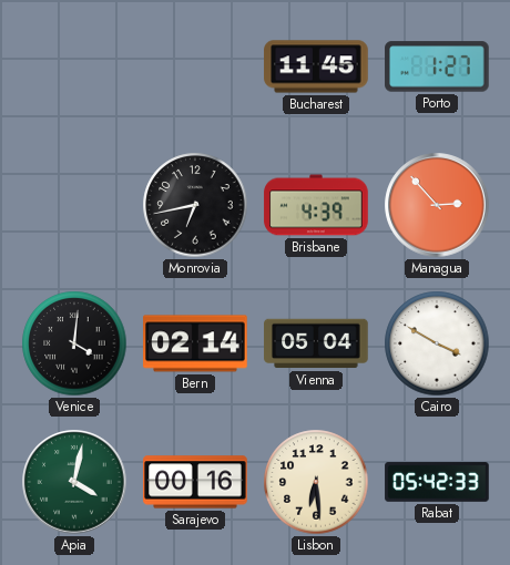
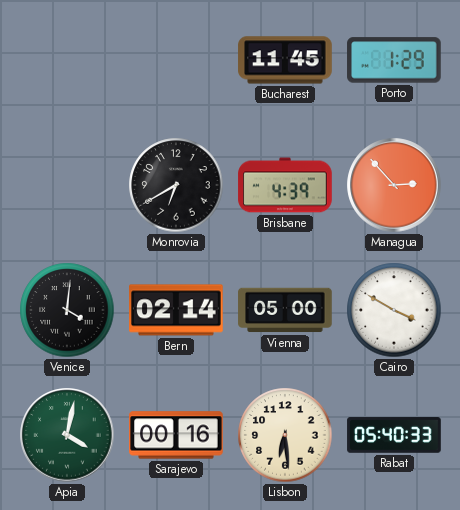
Porto: 1:27 -> 1:29 (394, 60)
Monrovia: 6:43 -> 6:40 (176, 185)
Vienna: 05:04 -> 05:00 (285, 310)
Rabat: 05:42 -> 05:40 (394, 435)
